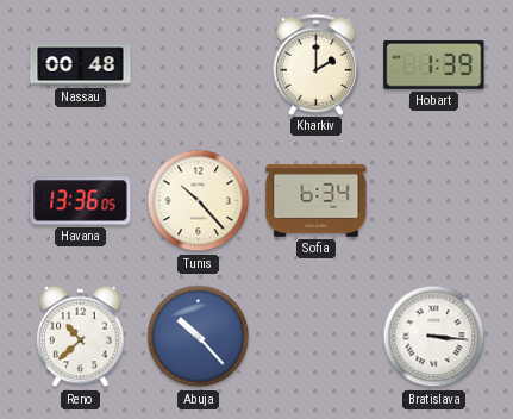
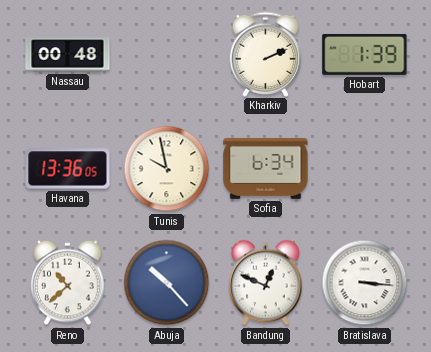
Kharkiv: 2:00 -> 2:11 (266, 54)
Tunis: 10:23 -> 9:58 (167, 169)
Bandung: none -> 12:49 (266, 283)
